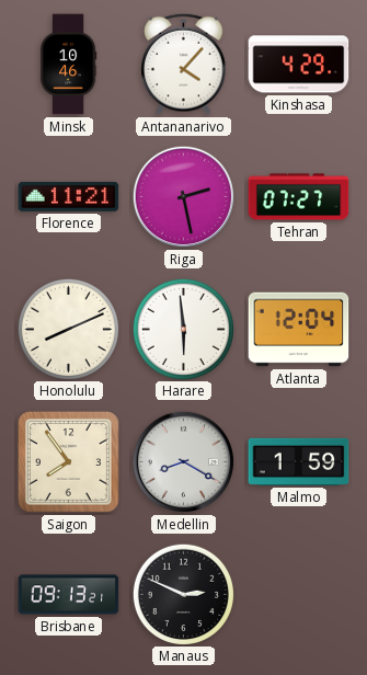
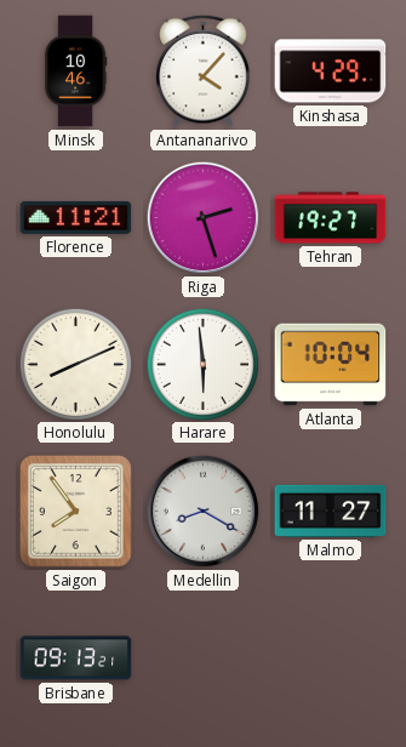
Riga: 2:28 -> 2:27 (204, 218)
Tehran: 07:27 -> 19:27 (331, 218)
Atlanta: 12:04 -> 10:04 (331, 365)
Malmo: 1:59 -> 11:27 (331, 511)
Manaus: 2:49 -> none (183, 594)
